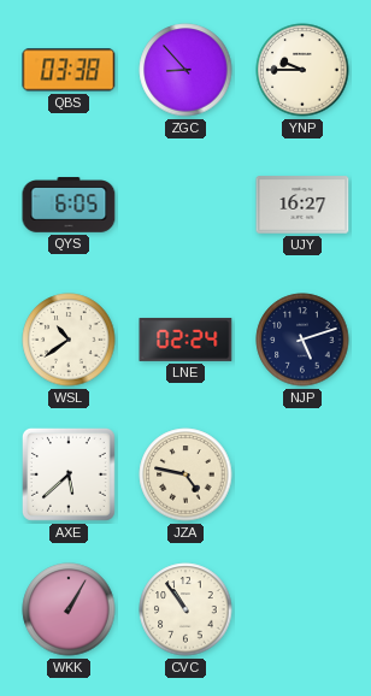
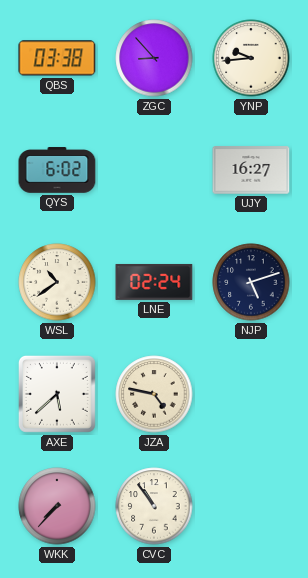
YNP: 9:45 -> 9:44 (251, 58)
QYS: 6:05 -> 6:02 (57, 170)
WKK: 1:05 -> 7:37 (57, 506)
